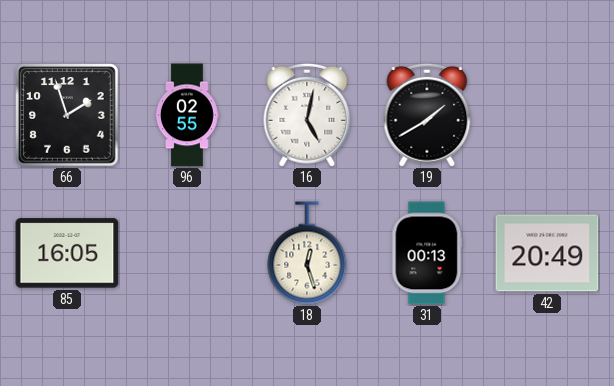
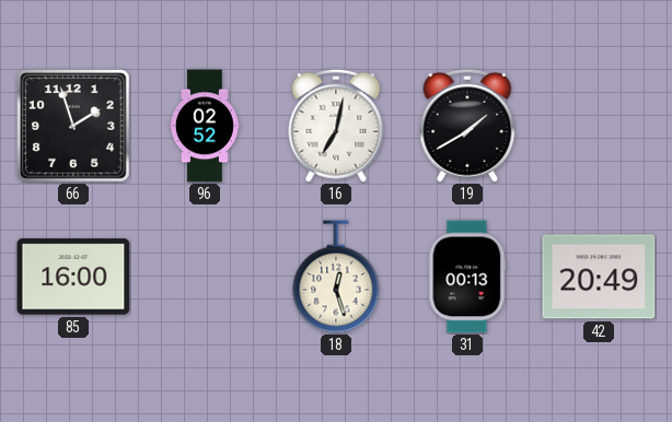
96: 02:55 -> 02:52 (205, 126)
16: 5:02 -> 7:02 (336, 126)
85: 16:05 -> 16:00 (73, 277)
